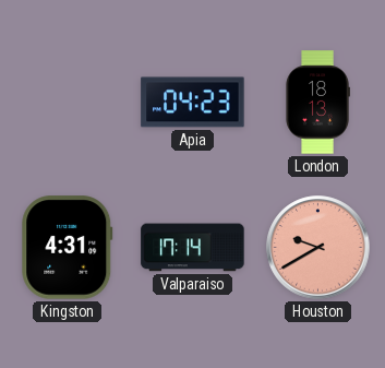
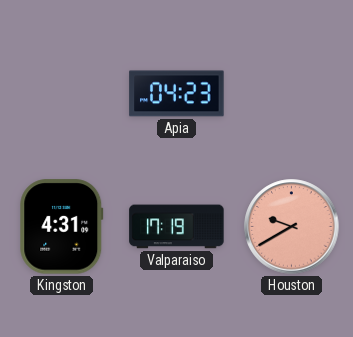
London: 18:13 -> none (317, 103)
Valparaiso: 17:14 -> 17:19 (177, 227)
